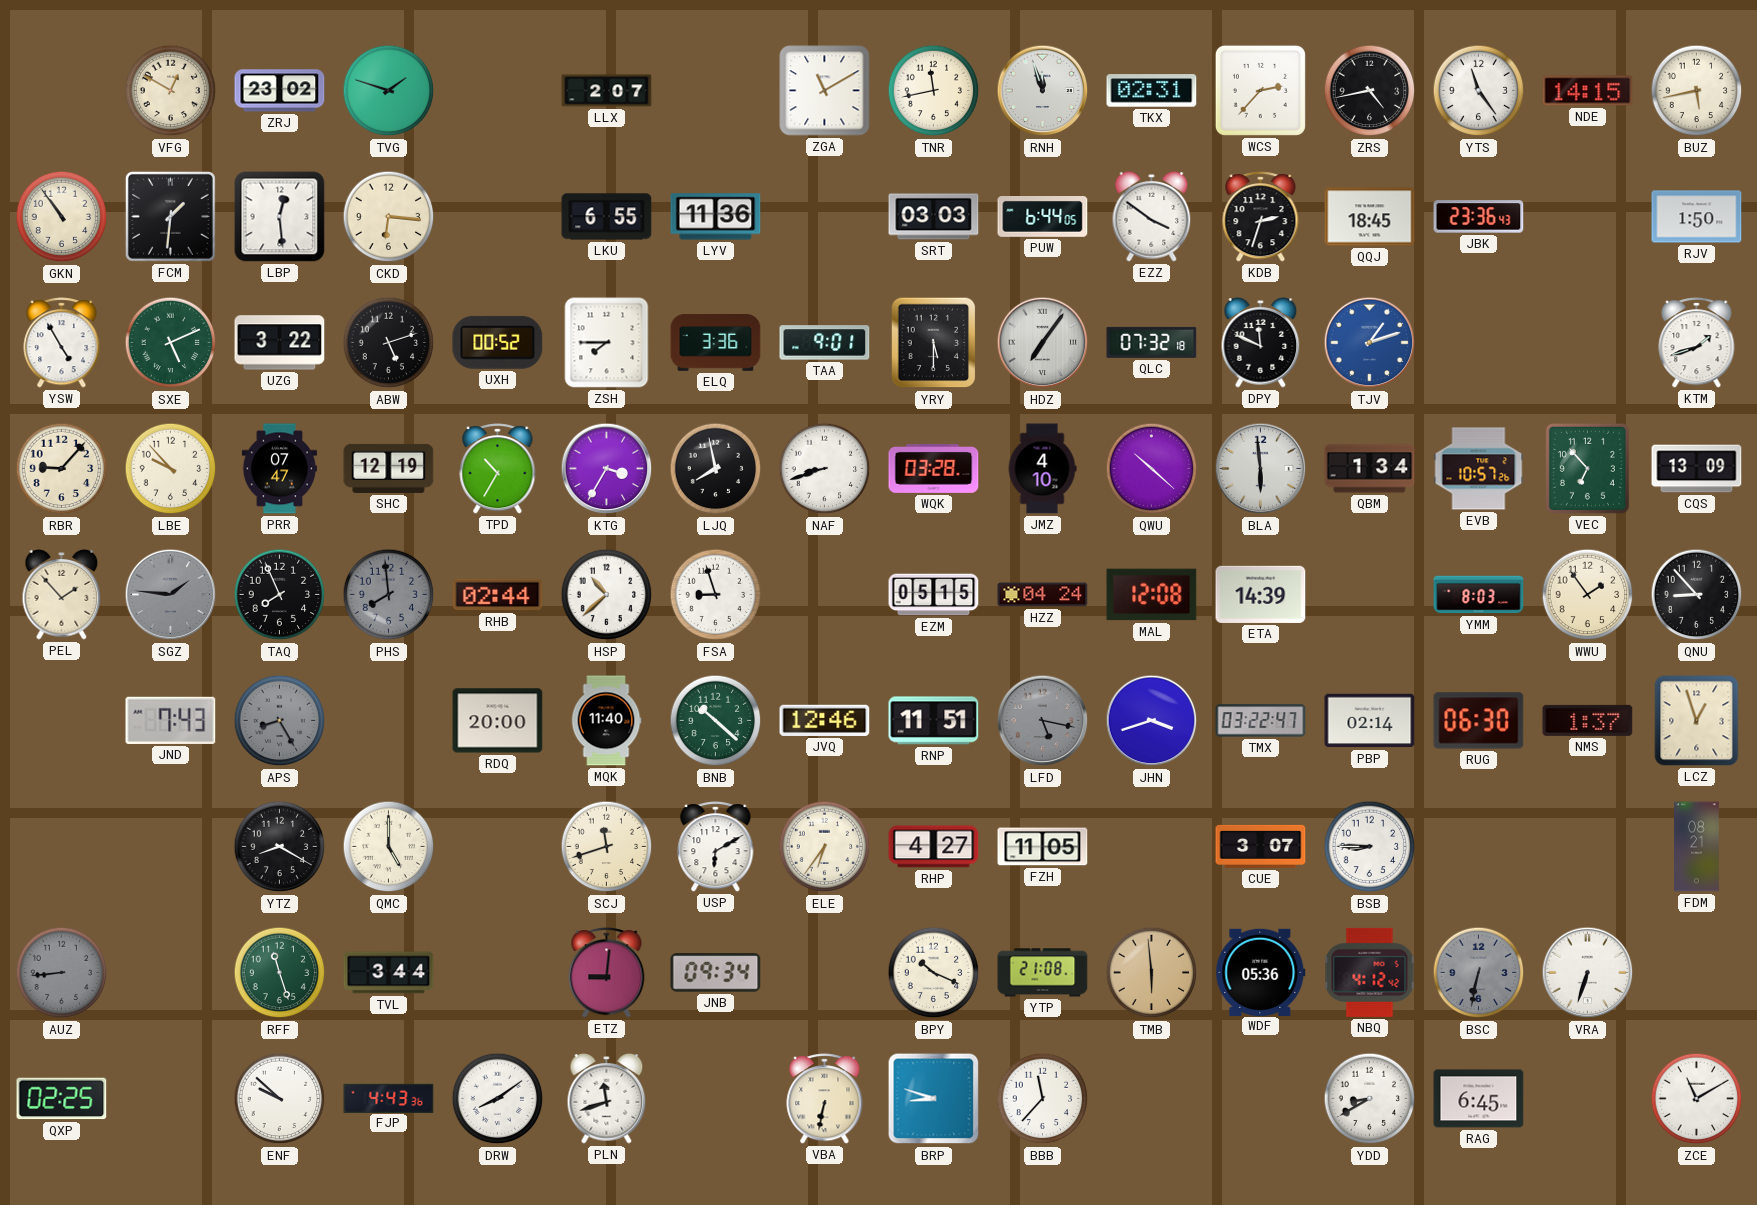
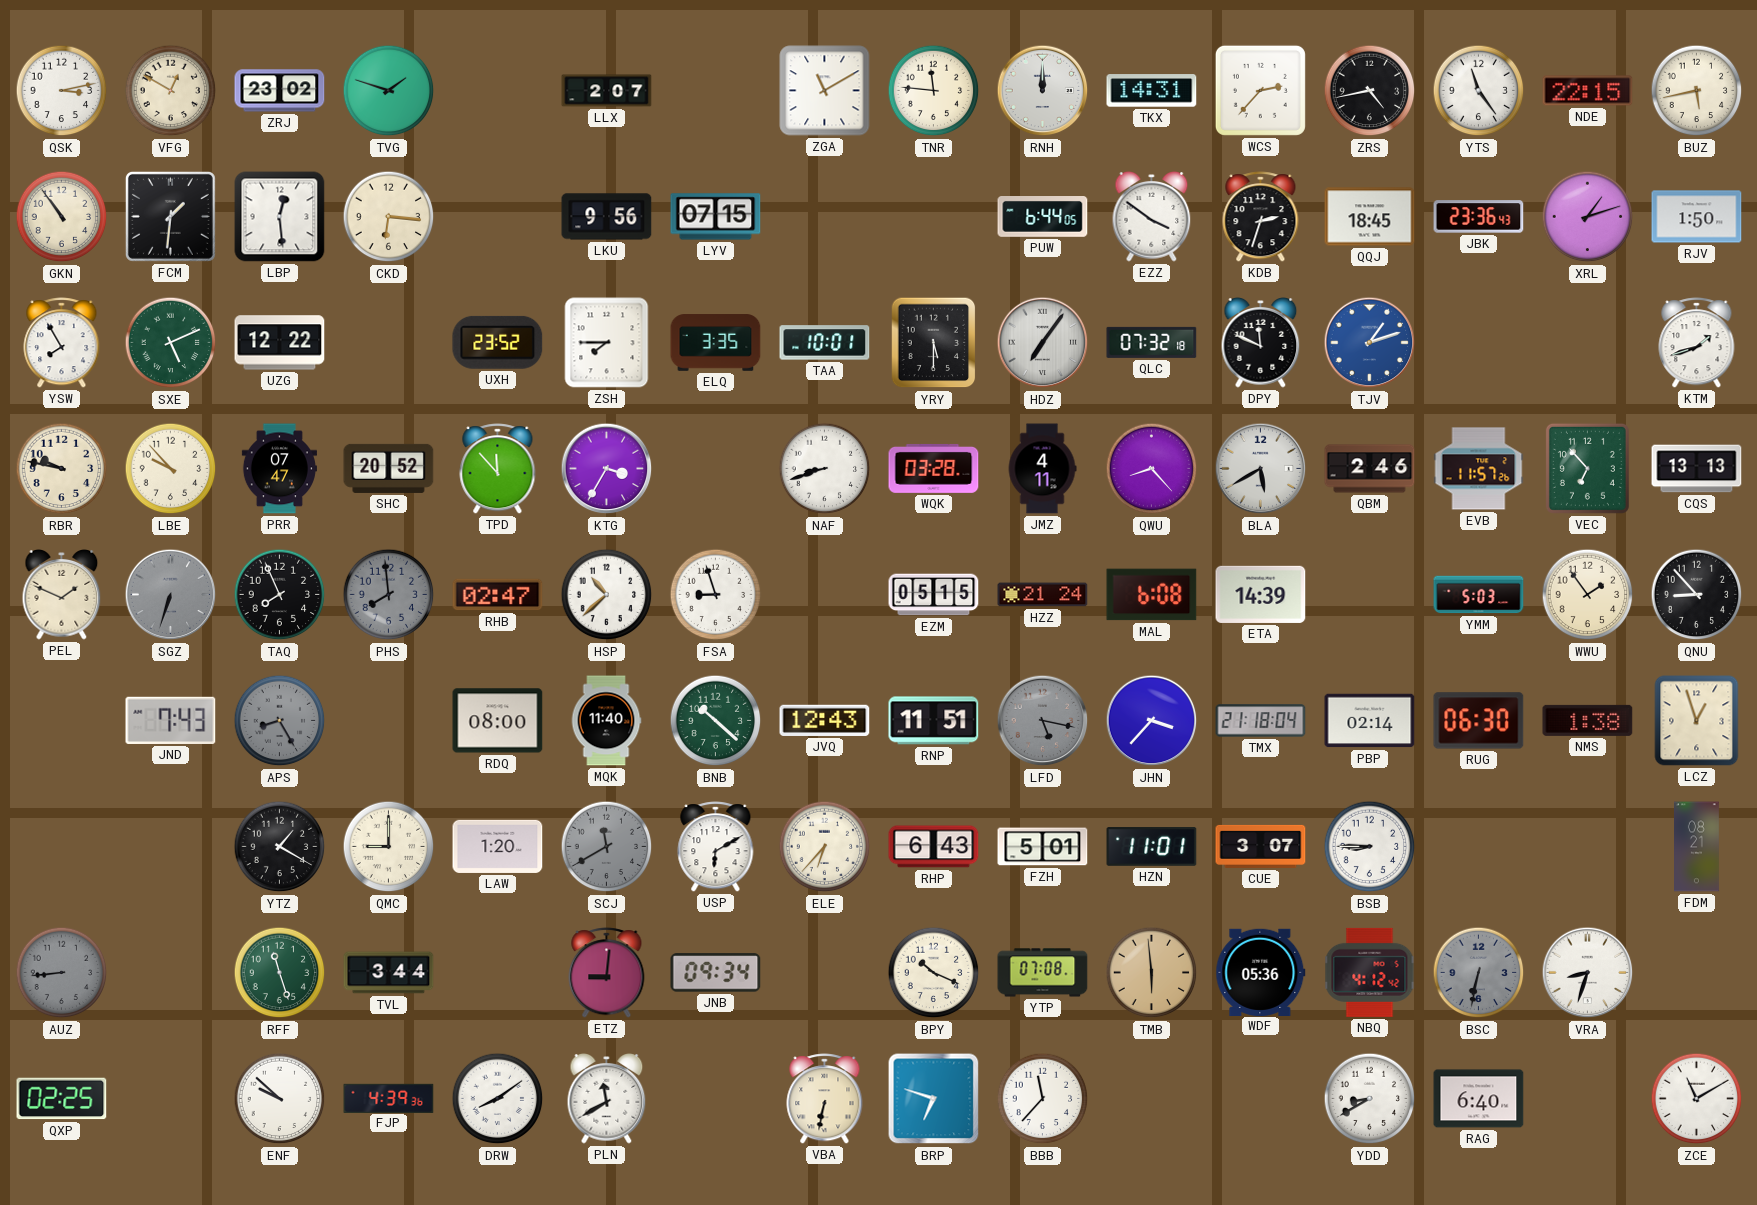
QSK: none -> 3:13 (62, 91)
TNR: 11:43 -> 11:46 (934, 91)
RNH: 11:57 -> 12:00 (1043, 91)
TKX: 02:31 -> 14:31 (1152, 91)
NDE: 14:15 -> 22:15 (1588, 91)
LKU: 6:55 -> 9:56 (607, 217)
LYV: 11:36 -> 07:15 (716, 217)
SRT: 03:03 -> none (934, 217)
XRL: none -> 1:12 (1588, 217)
YSW: 4:55 -> 7:55 (62, 343)
UZG: 3:22 -> 12:22 (280, 343)
ABW: 5:12 -> none (389, 343)
UXH: 00:52 -> 23:52 (498, 342)
ELQ: 3:36 -> 3:35 (716, 343)
TAA: 9:01 -> 10:01 (825, 343)
RBR: 9:07 -> 9:47 (62, 469)
SHC: 12:19 -> 20:52 (389, 468)
TPD: 10:35 -> 11:53 (498, 469)
LJQ: 7:58 -> none (716, 469)
JMZ: 4:10 -> 4:11 (1042, 469)
QWU: 10:22 -> 8:23 (1152, 469)
BLA: 5:59 -> 5:40 (1261, 469)
QBM: 1:34 -> 2:46 (1370, 469)
EVB: 10:57 -> 11:57 (1479, 469)
CQS: 13:09 -> 13:13 (1697, 469)
PEL: 1:53 -> 1:49 (62, 595)
SGZ: 1:46 -> 6:33 (171, 595)
RHB: 02:44 -> 02:47 (498, 595)
HZZ: 04:24 -> 21:24 (1043, 595)
MAL: 12:08 -> 6:08 (1152, 595)
YMM: 8:03 -> 5:03 (1479, 595)
RDQ: 20:00 -> 08:00 (498, 721)
JVQ: 12:46 -> 12:43 (825, 720)
JHN: 3:42 -> 3:37 (1152, 721)
TMX: 03:22 -> 21:18 (1261, 721)
NMS: 1:37 -> 1:38 (1588, 720)
YTZ: 8:20 -> 1:20 (280, 847)
QMC: 5:00 -> 9:00 (389, 847)
LAW: none -> 1:20 (498, 846)
SCJ: 11:42 -> 11:40 (607, 847)
SCJ dial: cream -> grey (607, 847)
ELE: 6:36 -> 6:37 (825, 847)
RHP: 4:27 -> 6:43 (934, 847)
FZH: 11:05 -> 5:01 (1043, 847)
HZN: none -> 11:01 (1152, 847)
YTP: 21:08 -> 07:08 (1043, 973)
VRA: 6:33 -> 8:33 (1588, 973)
FJP: 4:43 -> 4:39 (389, 1098)
PLN: 11:42 -> 11:40 (607, 1099)
BRP: 8:48 -> 6:48 (934, 1099)
RAG: 6:45 -> 6:40 (1479, 1099)
